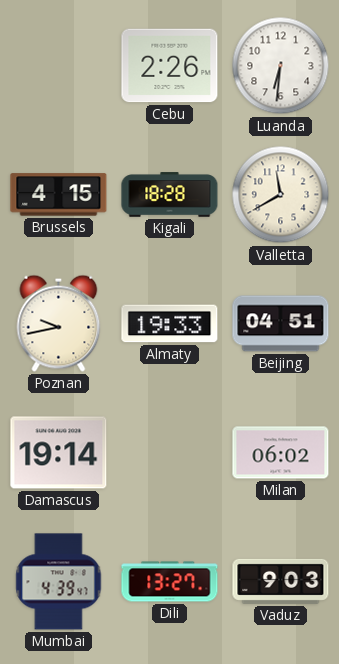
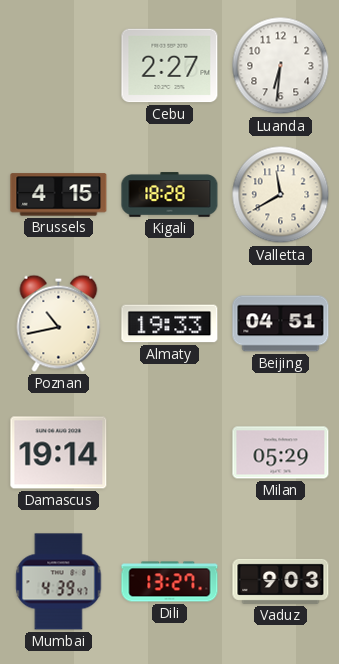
Cebu: 2:26 -> 2:27 (170, 66)
Poznan: 9:43 -> 10:43 (59, 323)
Milan: 06:02 -> 05:29 (281, 453)
